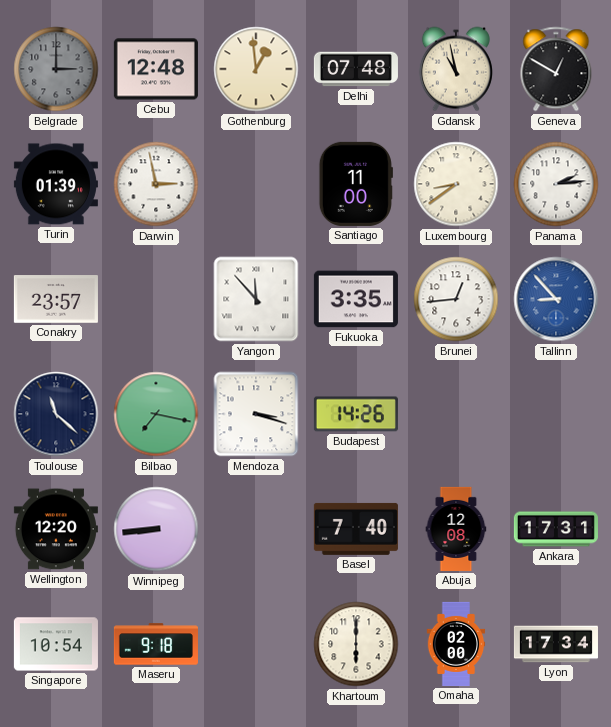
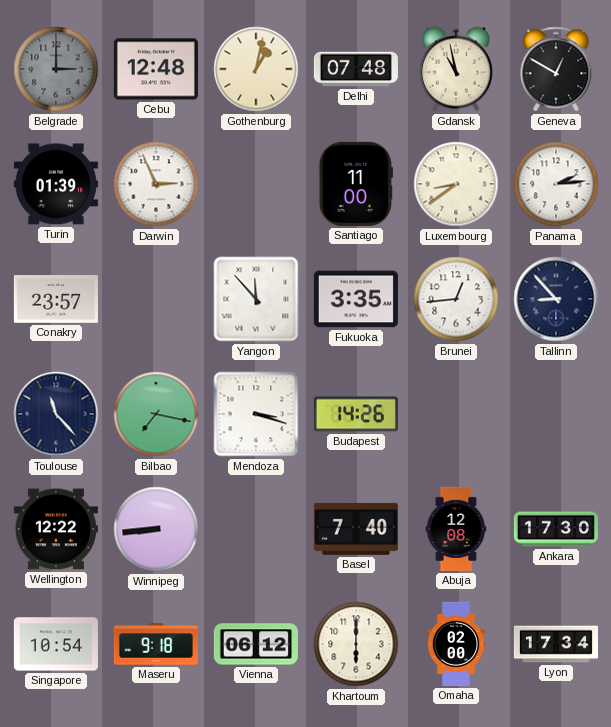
Gothenburg: 12:59 -> 1:02 (256, 69)
Darwin: 2:58 -> 2:56 (156, 184)
Tallinn dial: blue -> navy (556, 299)
Toulouse: 11:22 -> 11:23 (56, 414)
Wellington: 12:20 -> 12:22 (56, 529)
Ankara: 17:31 -> 17:30 (556, 529)
Vienna: none -> 06:12 (256, 644)
